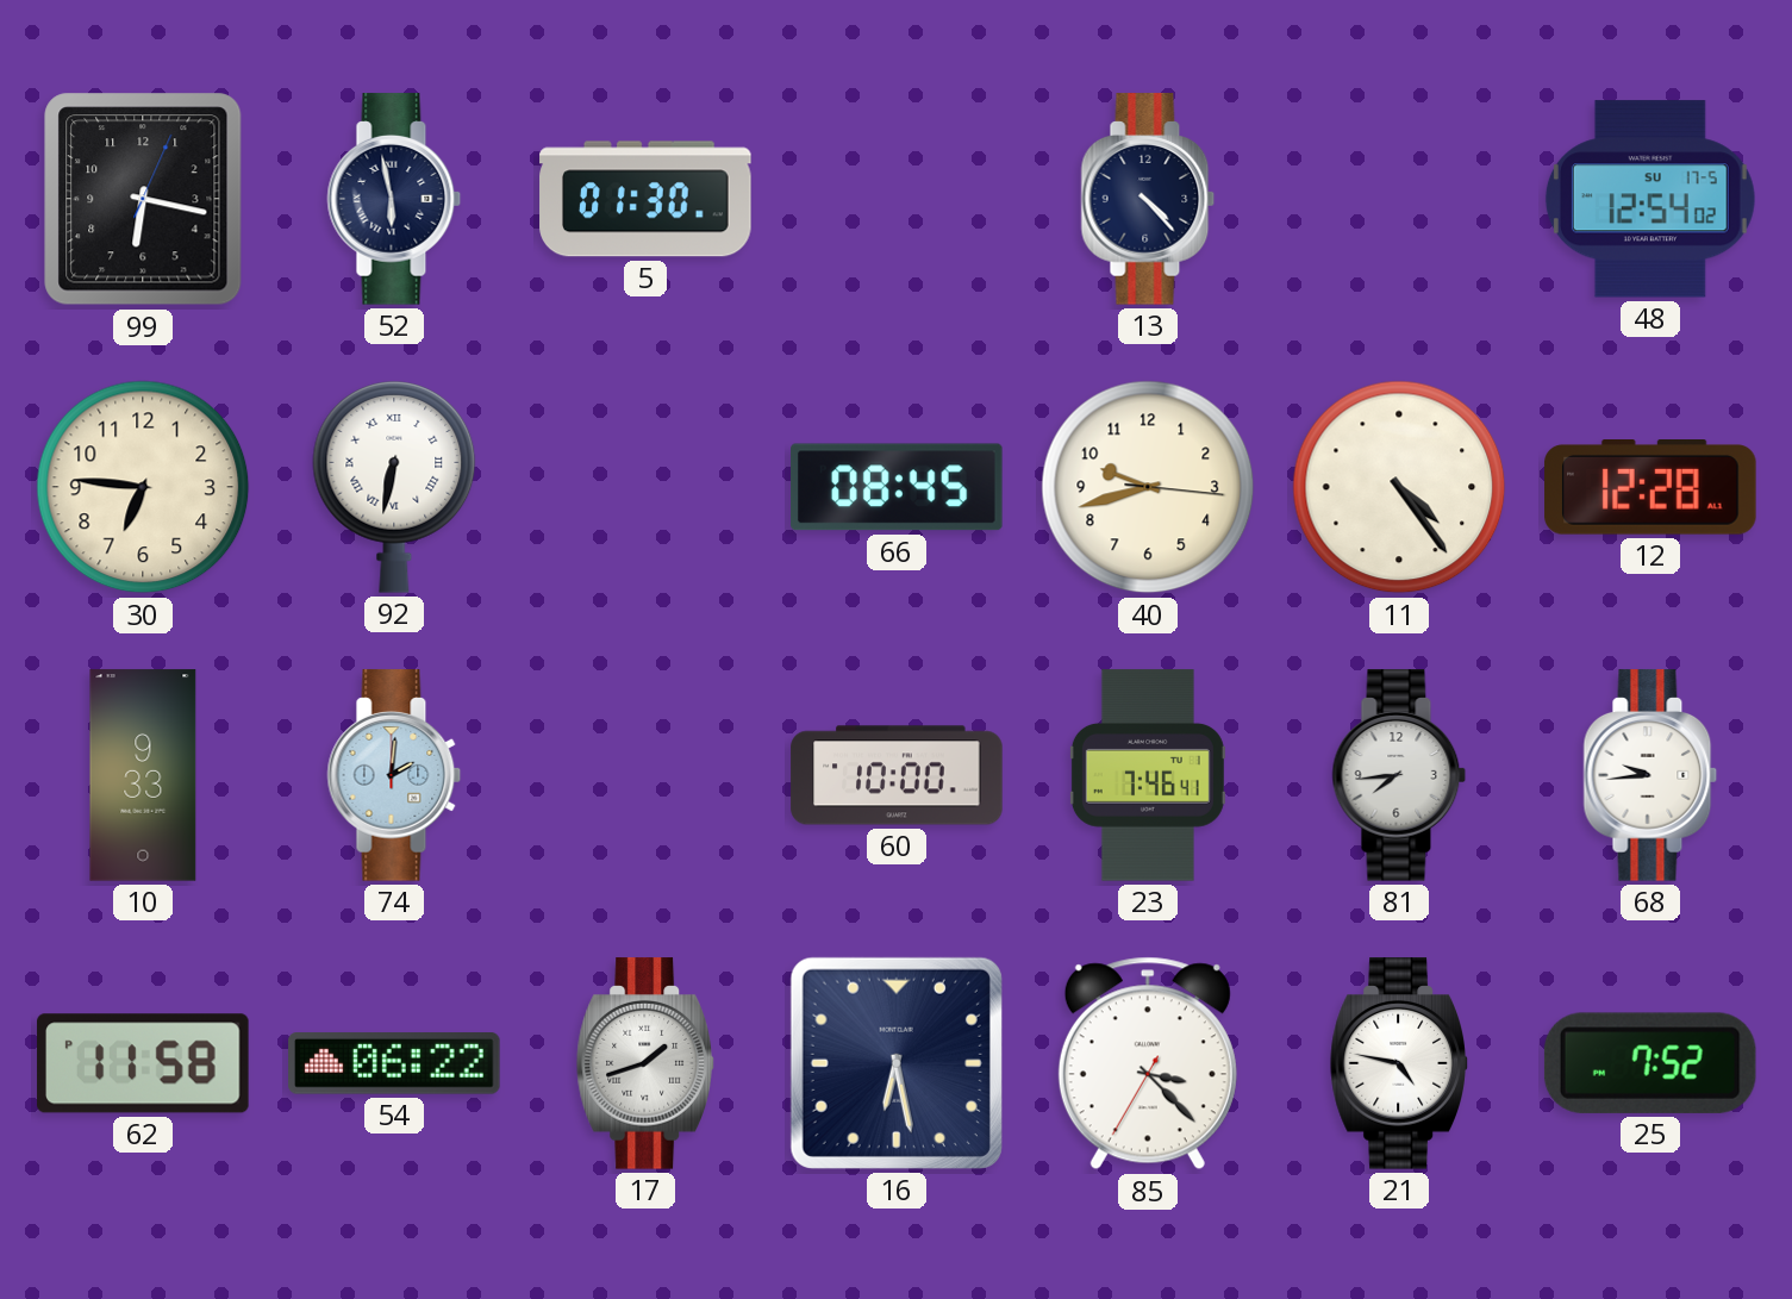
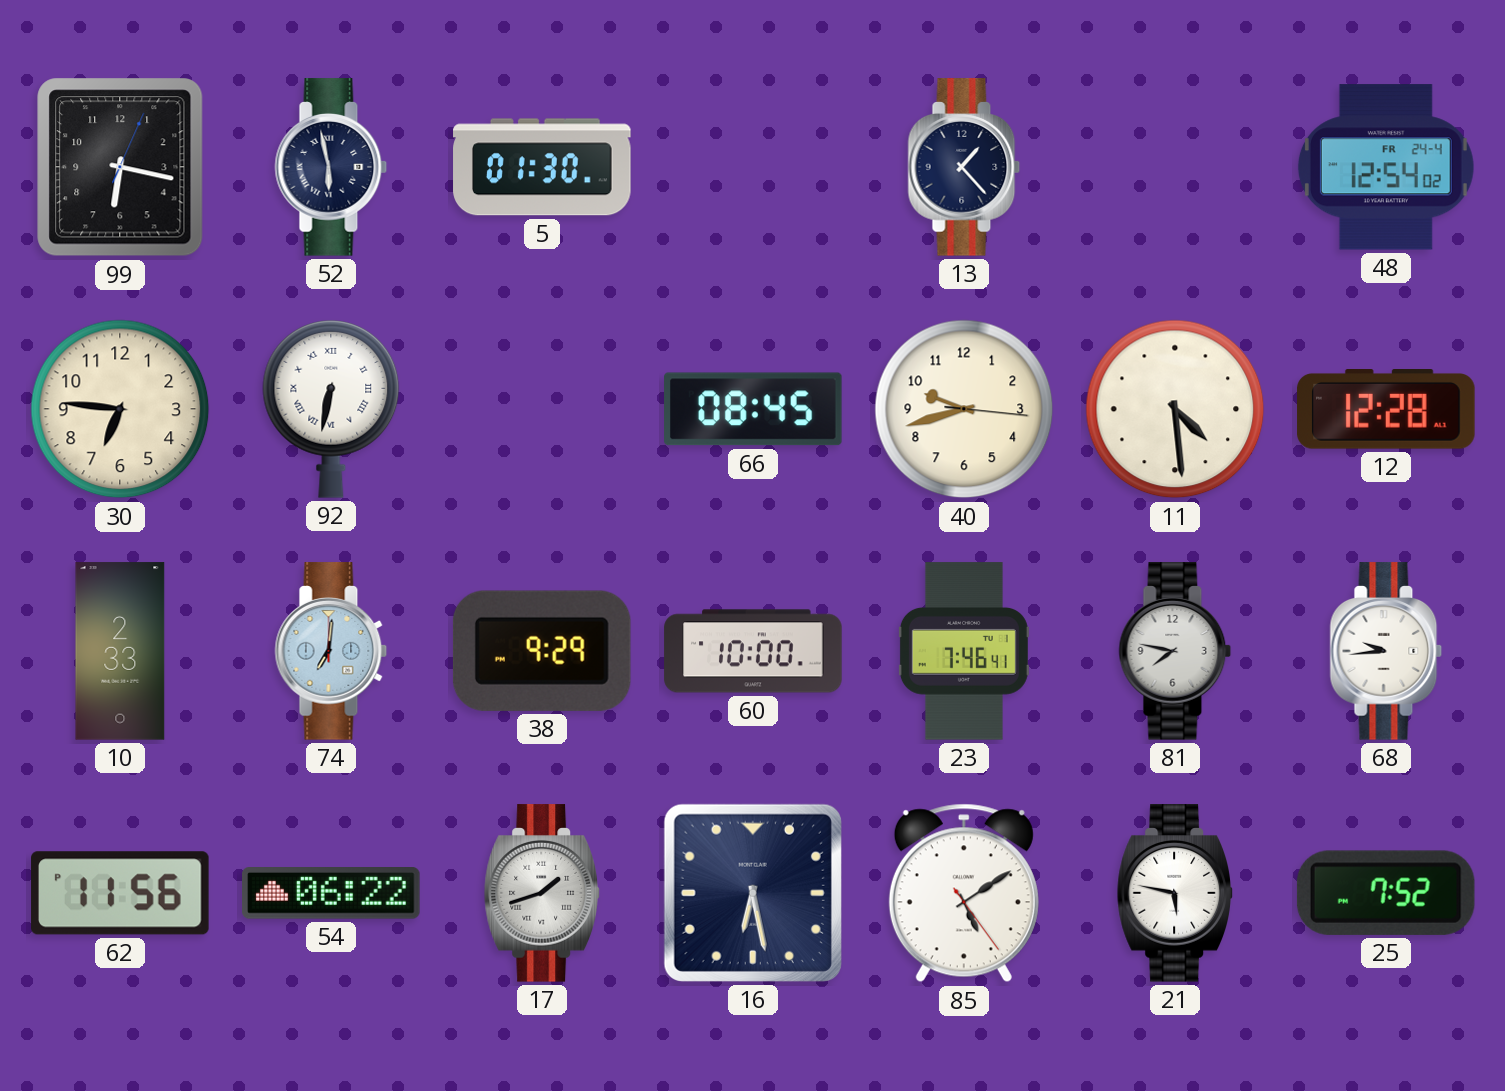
13: 4:23 -> 1:23 (964, 167)
48 date: SU 17-5 -> FR 24-4 (1386, 167)
11: 4:24 -> 4:29 (1175, 409)
10: 9:33 -> 2:33 (120, 651)
74: 2:01 -> 7:01 (331, 651)
38: none -> 9:29 (542, 651)
81: 7:44 -> 7:47 (1175, 651)
62: 11:58 -> 11:56 (120, 893)
85: 3:22 -> 5:09 (964, 893)
21: 4:47 -> 5:47 (1175, 893)
